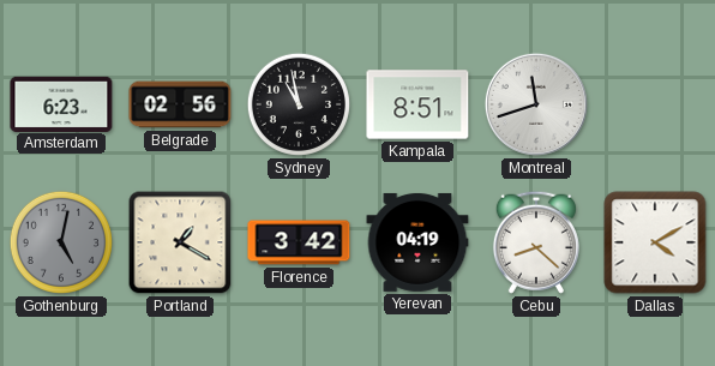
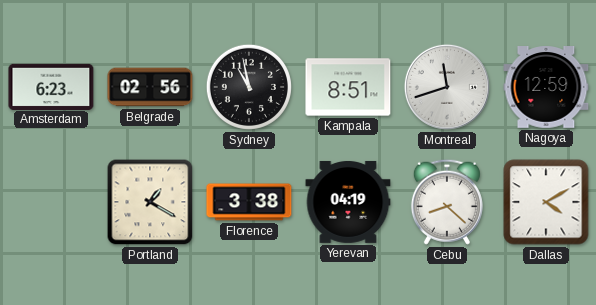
Nagoya: none -> 12:59 (546, 88)
Gothenburg: 5:02 -> none (61, 242)
Florence: 3:42 -> 3:38 (249, 202)
